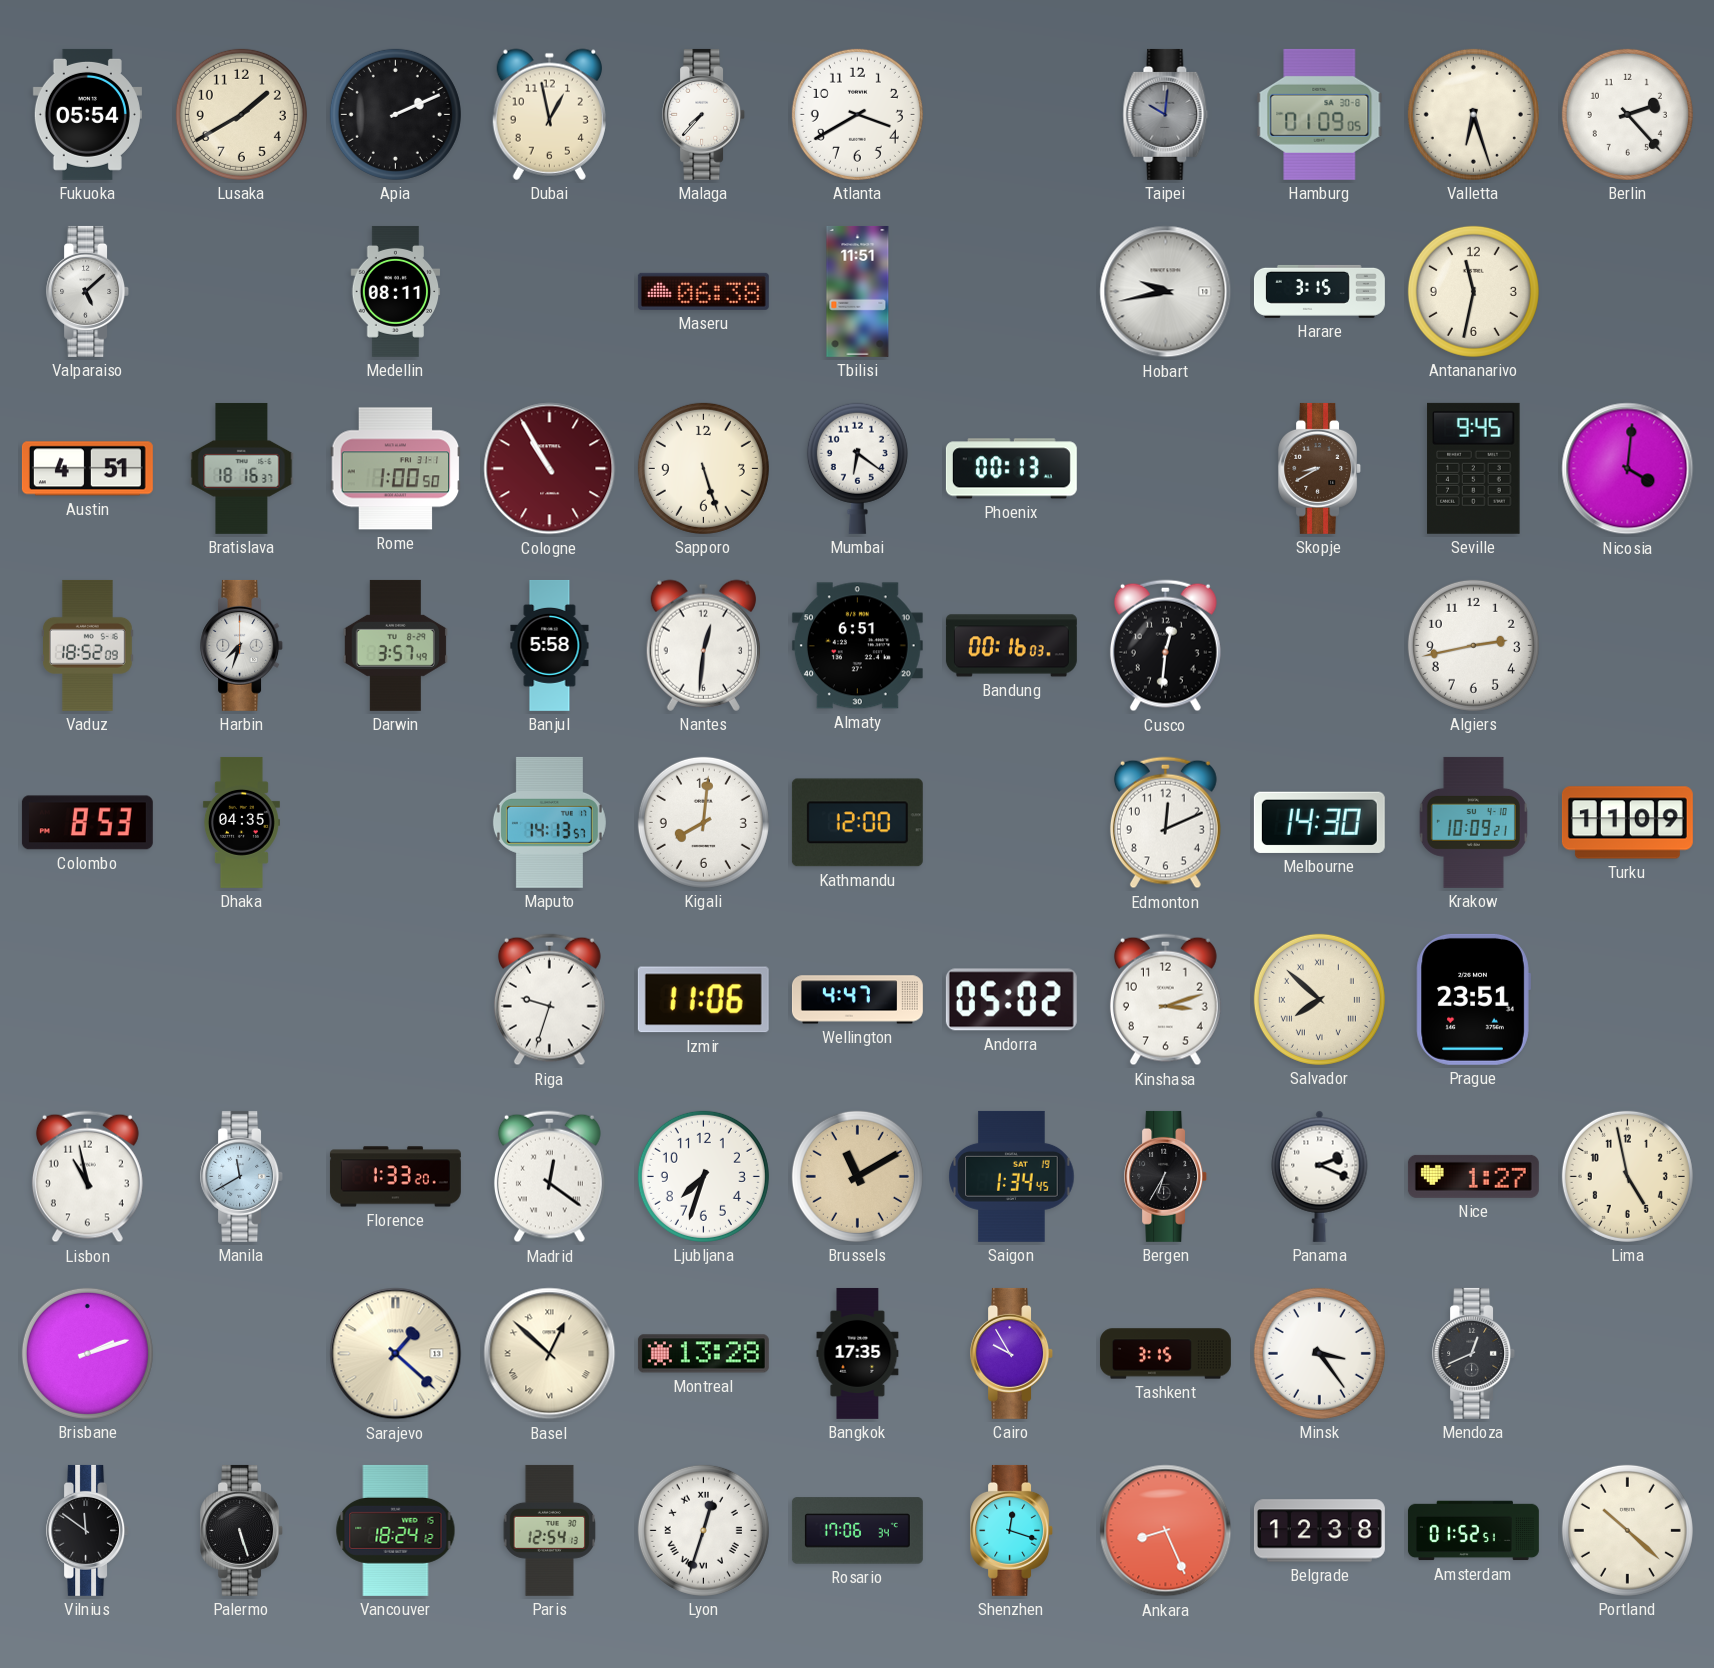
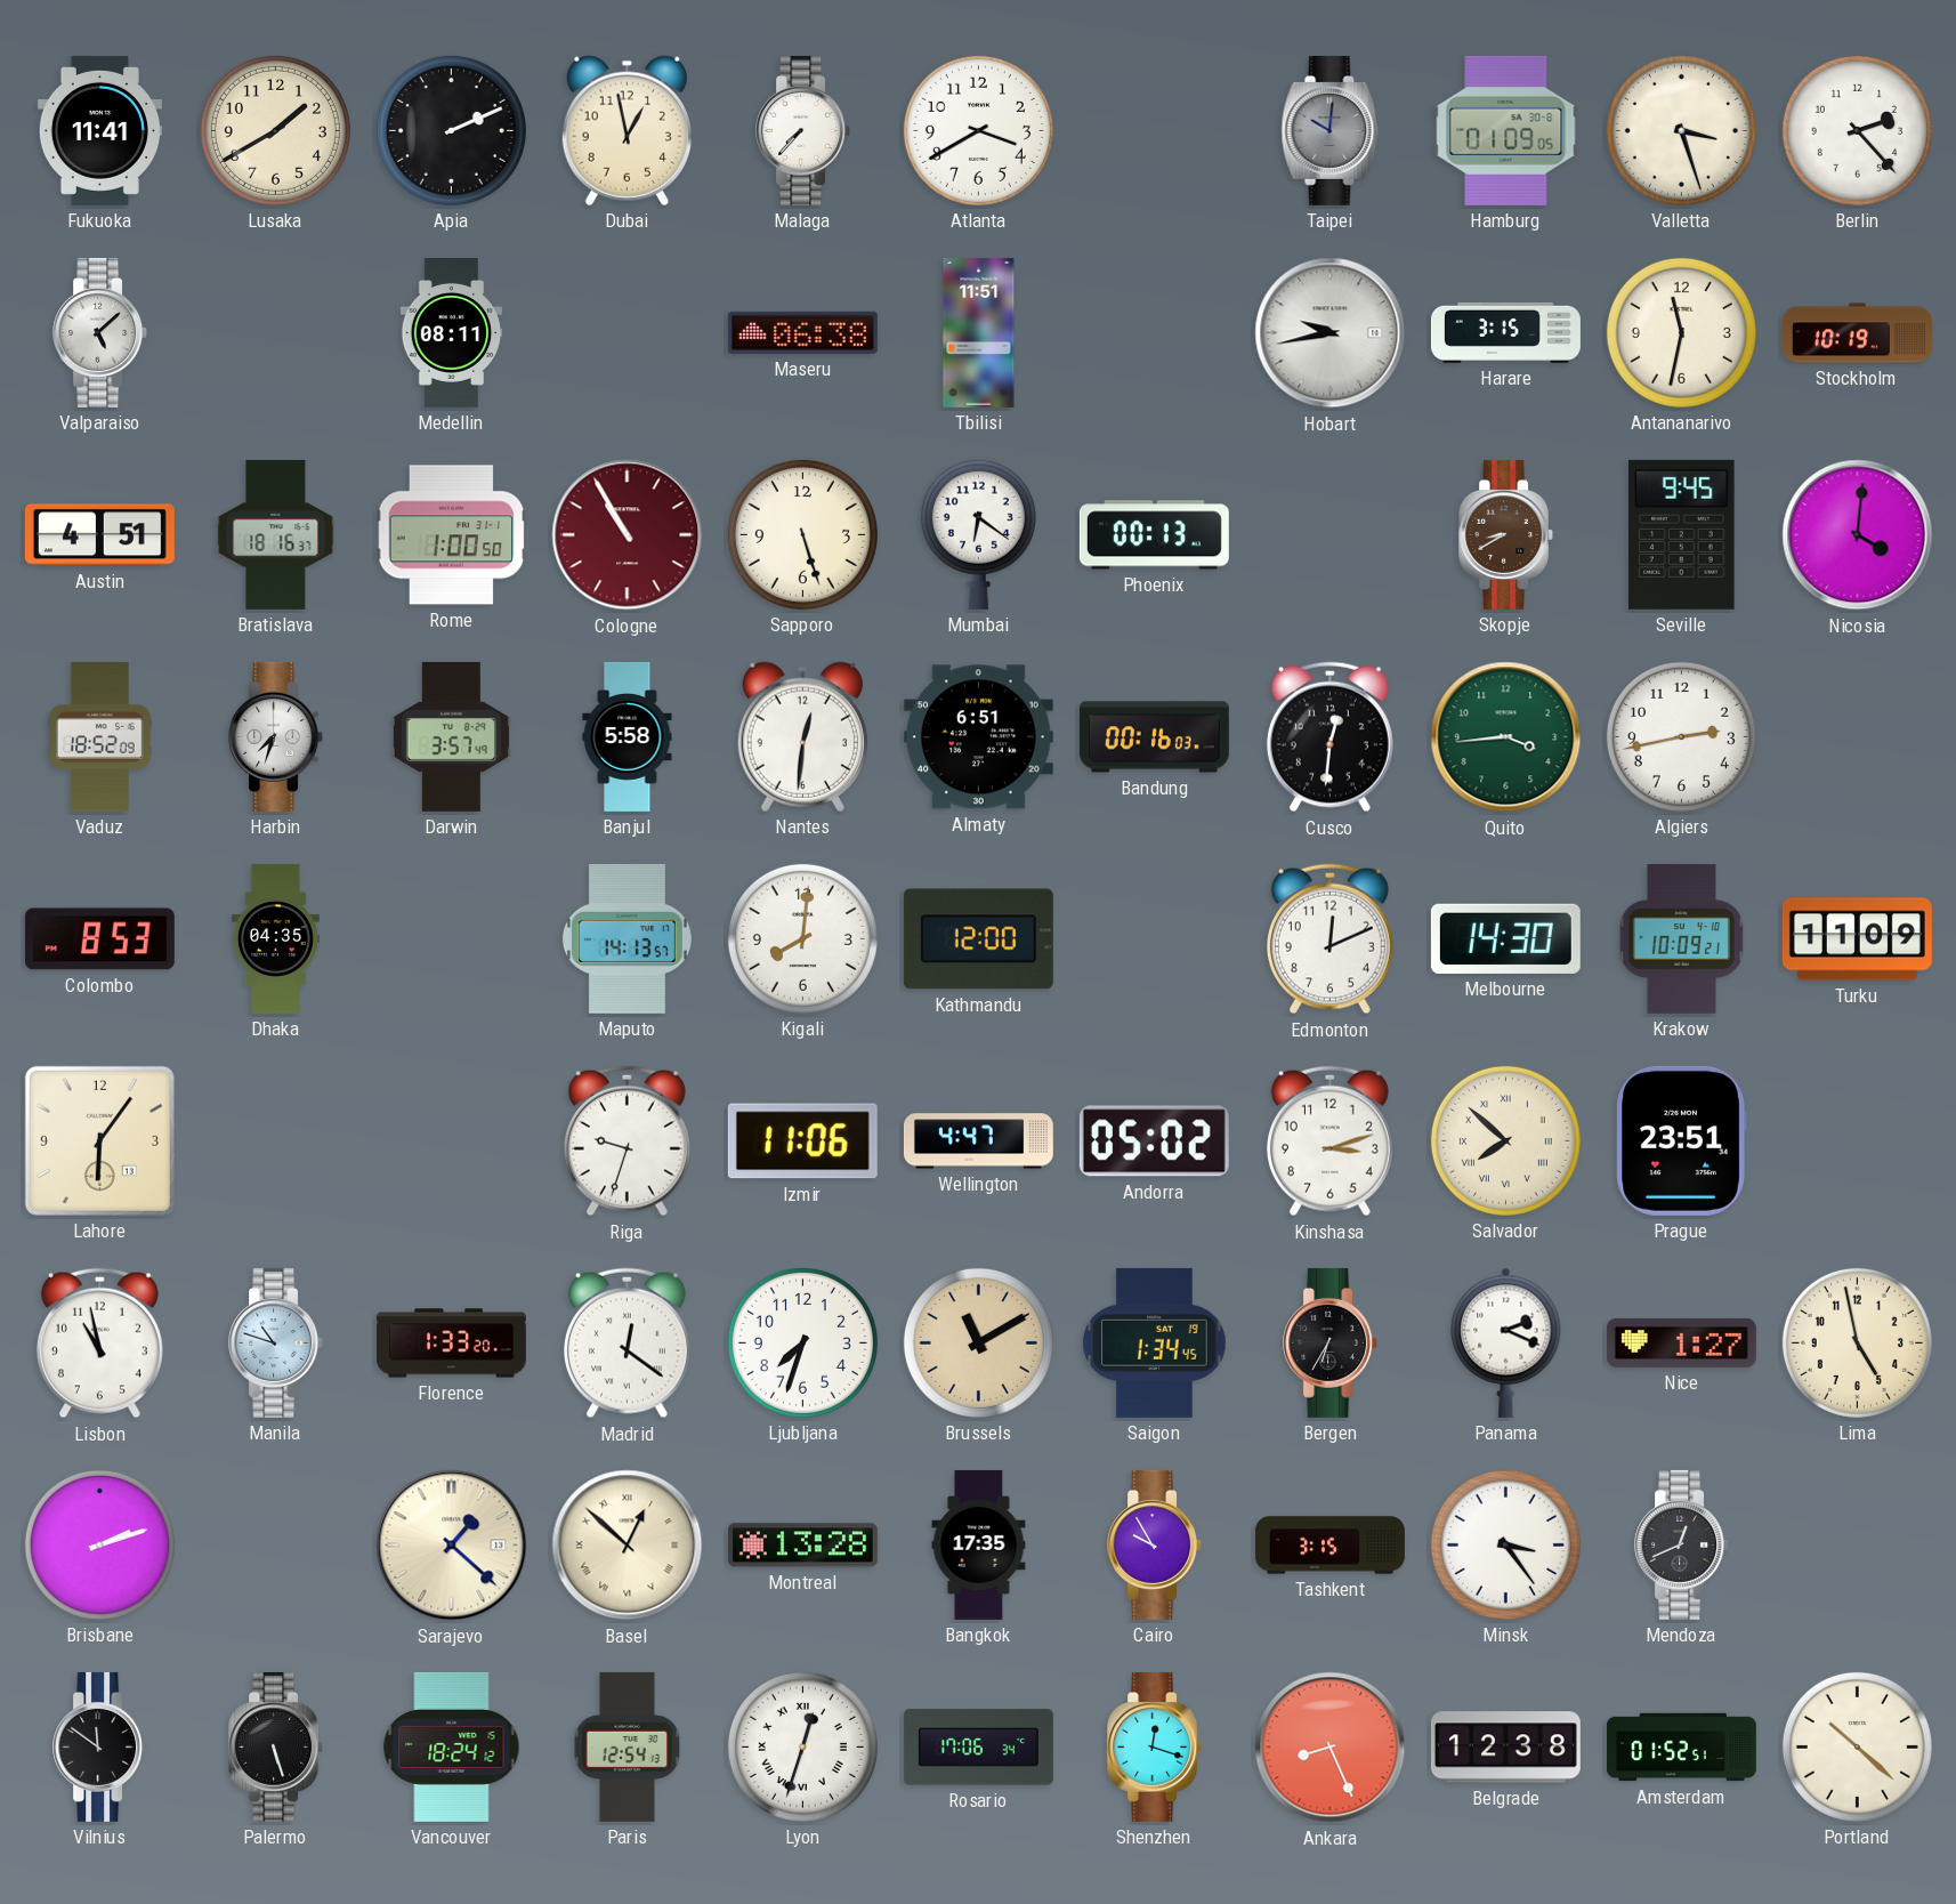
Fukuoka: 05:54 -> 11:41 (99, 130)
Valletta: 6:27 -> 3:27 (1681, 130)
Stockholm: none -> 10:19 (1857, 333)
Quito: none -> 3:44 (1506, 737)
Lahore: none -> 6:06 (99, 1140)
Manila: 11:40 -> 10:48 (276, 1342)
